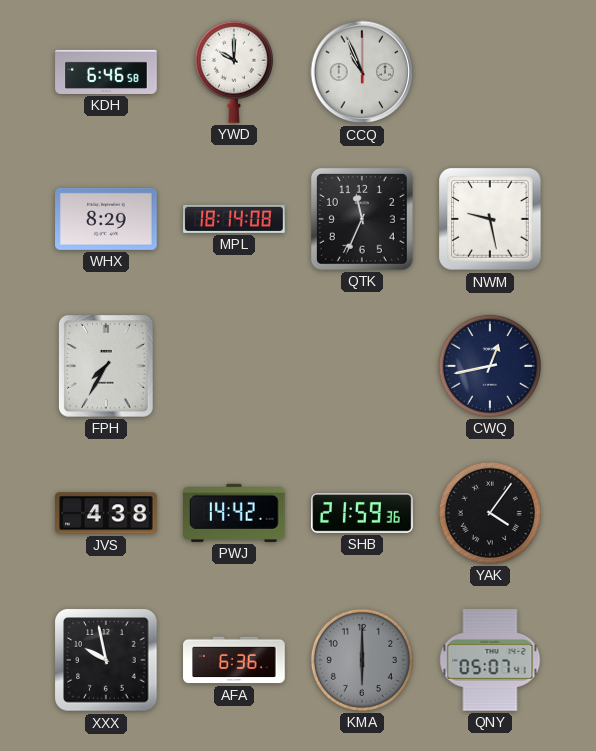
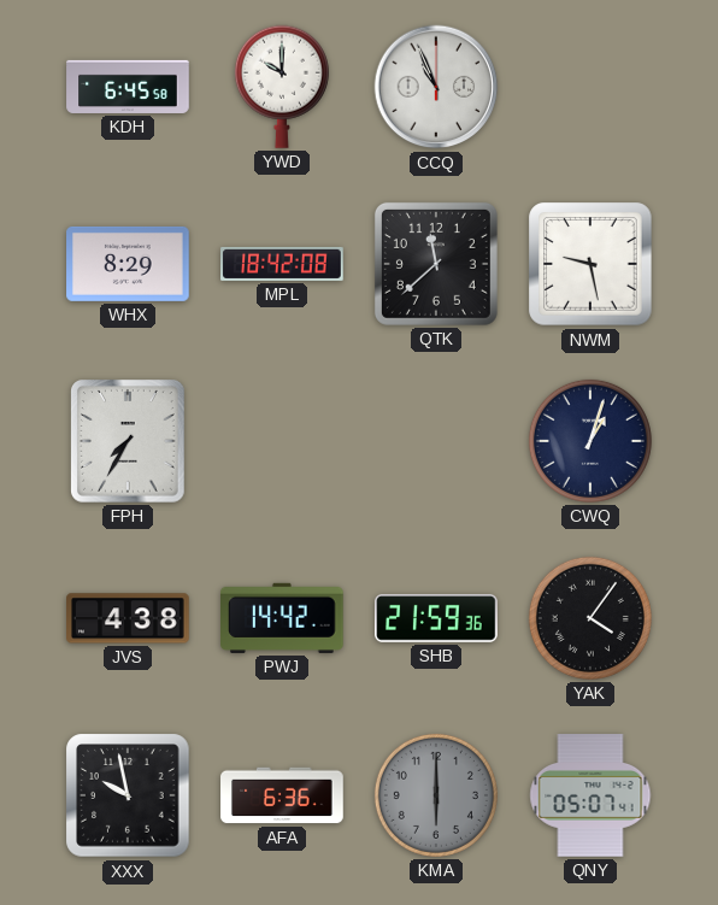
KDH: 6:46 -> 6:45 (128, 87)
MPL: 18:14 -> 18:42 (282, 264)
QTK: 11:34 -> 11:38 (436, 264)
CWQ: 12:43 -> 1:03 (590, 441)
